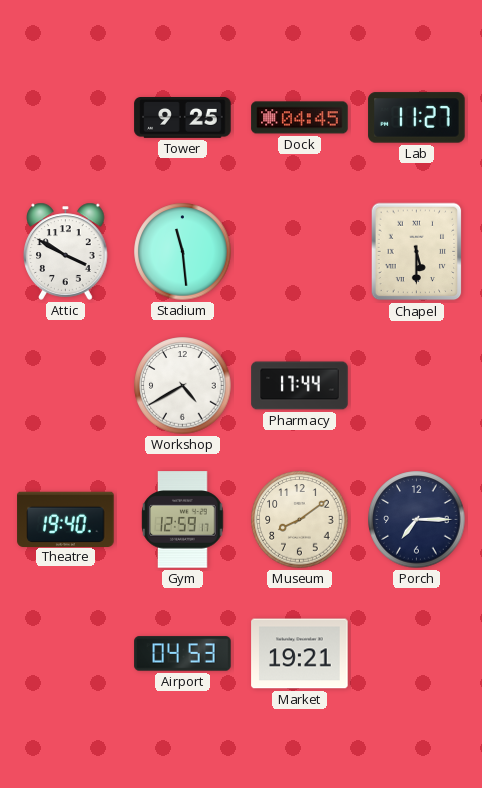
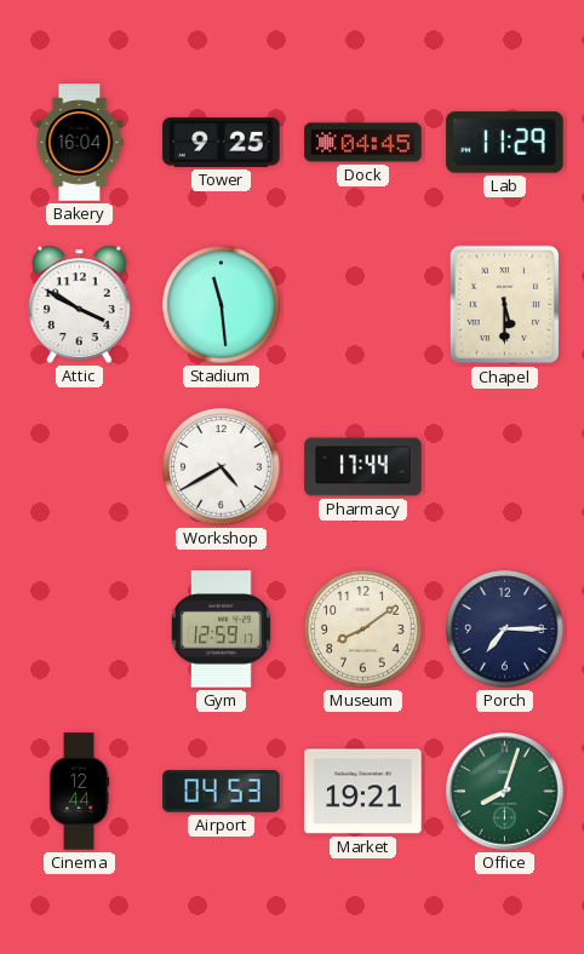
Bakery: none -> 16:04 (80, 143)
Lab: 11:27 -> 11:29 (505, 143)
Theatre: 19:40 -> none (66, 519)
Cinema: none -> 12:44 (79, 792)
Office: none -> 8:03 (505, 792)
